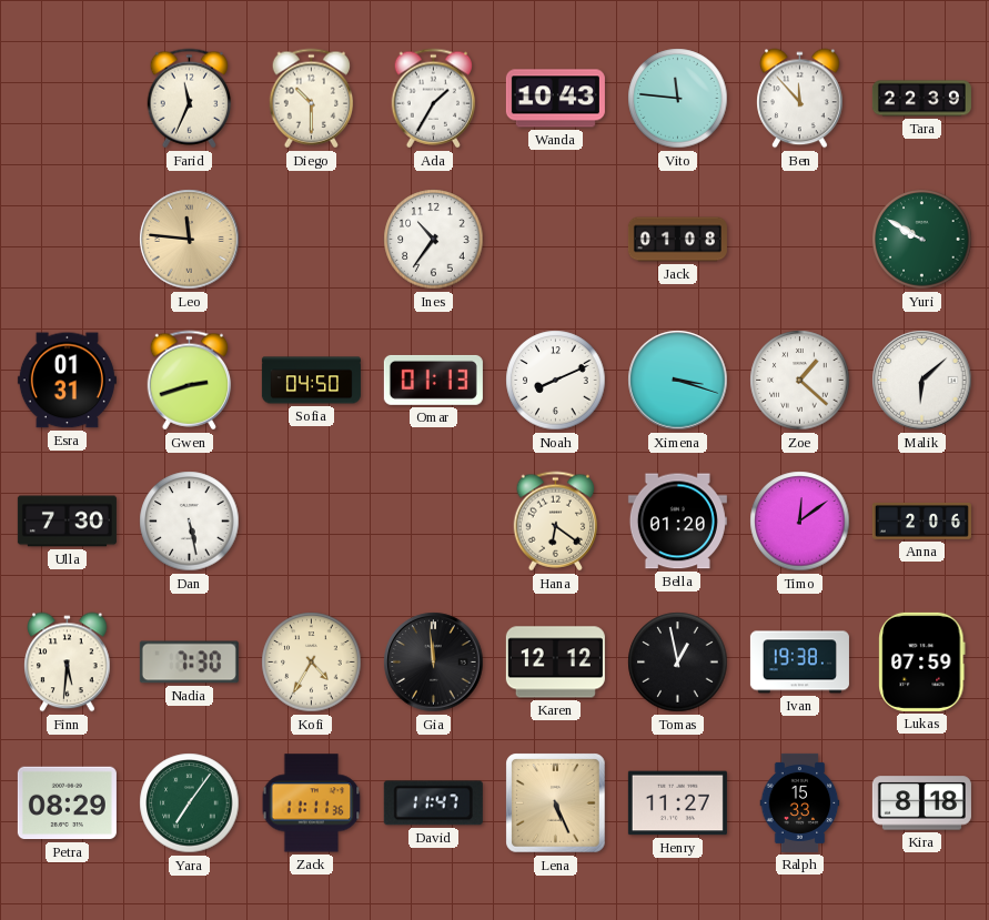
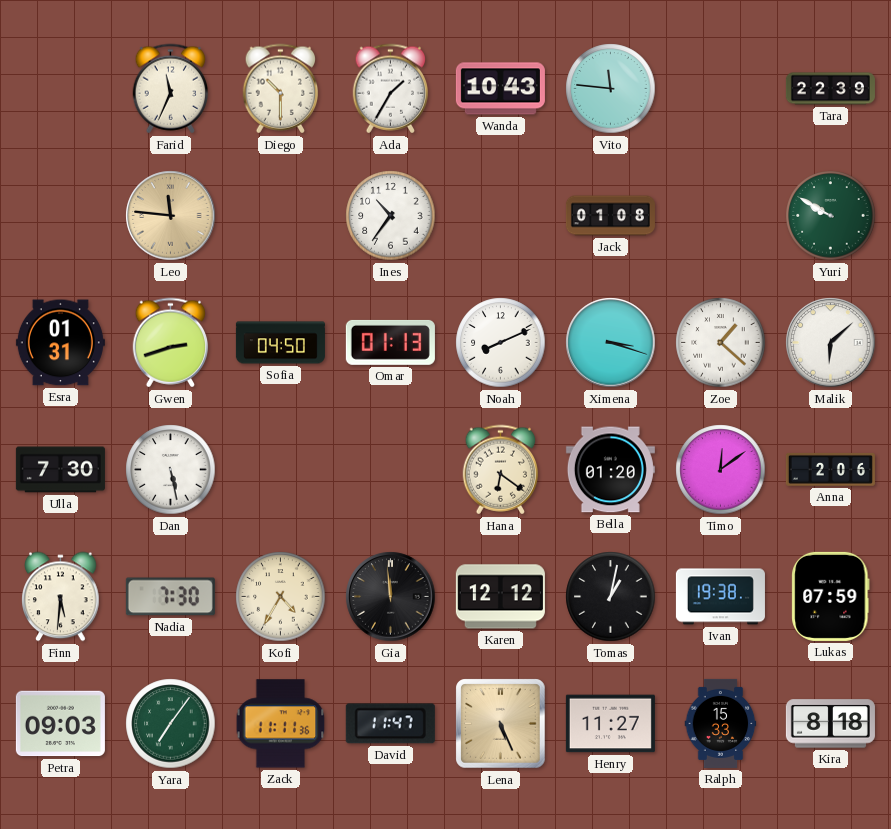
Ben: 11:53 -> none (800, 99)
Tomas: 12:58 -> 1:02 (611, 597)
Petra: 08:29 -> 09:03 (60, 724)
